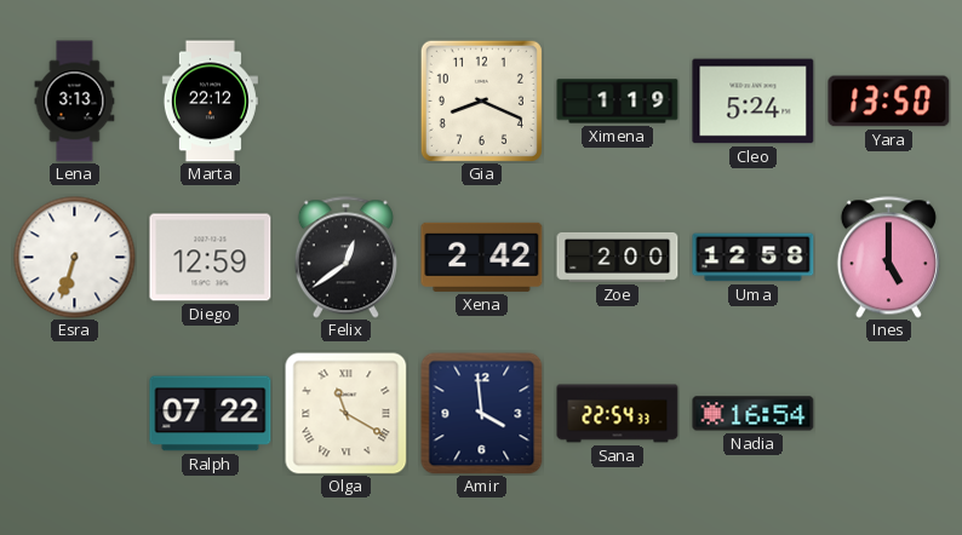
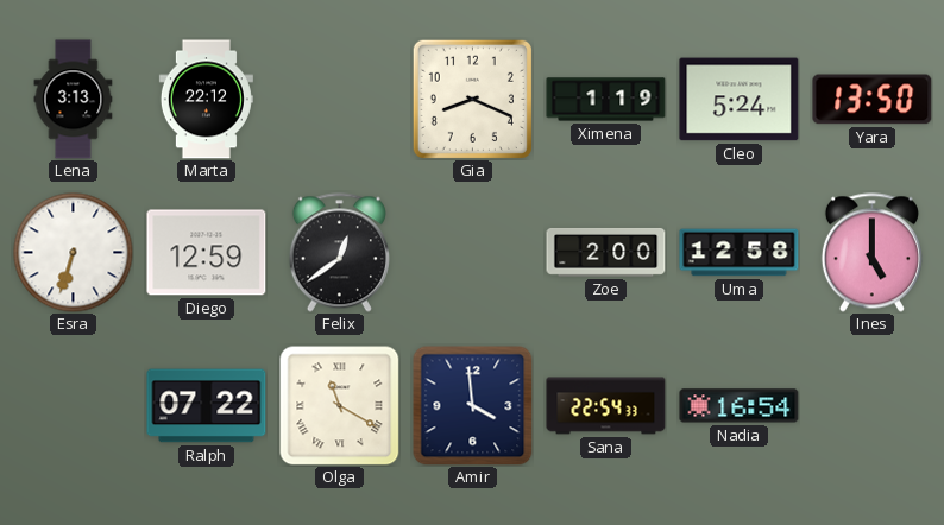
Xena: 2:42 -> none (482, 257)
